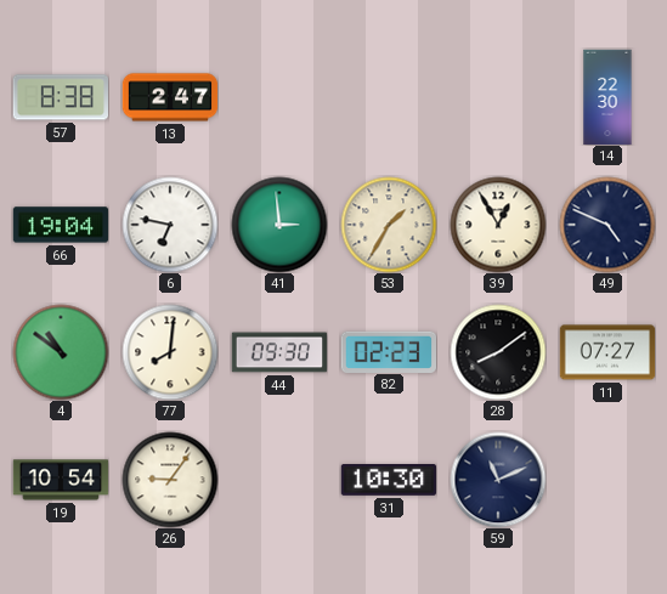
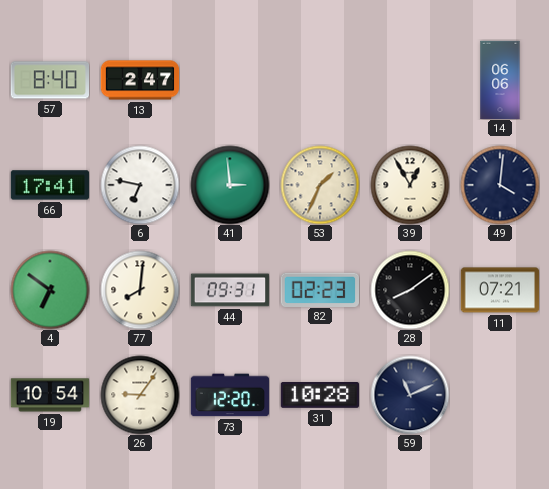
57: 8:38 -> 8:40 (49, 80)
14: 22:30 -> 06:06 (500, 80)
66: 19:04 -> 17:41 (50, 185)
53: 1:35 -> 1:34 (320, 185)
49: 4:49 -> 4:01 (500, 185)
4: 10:51 -> 6:51 (50, 290)
44: 09:30 -> 09:31 (230, 290)
11: 07:27 -> 07:21 (500, 290)
73: none -> 12:20 (230, 395)
31: 10:30 -> 10:28 (319, 396)
